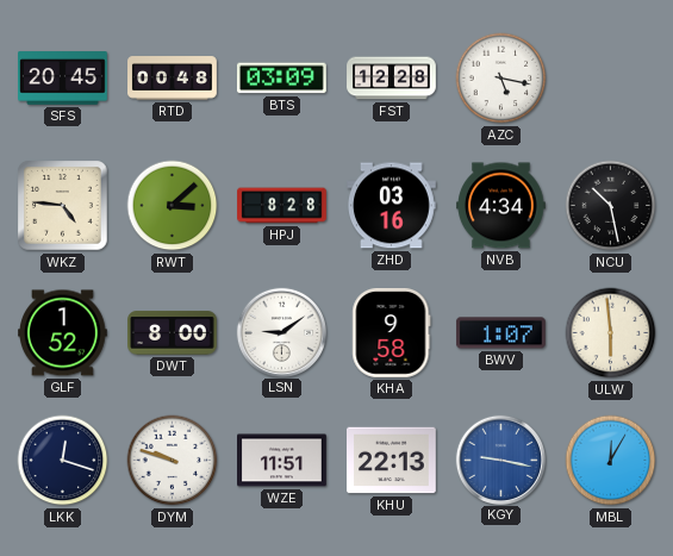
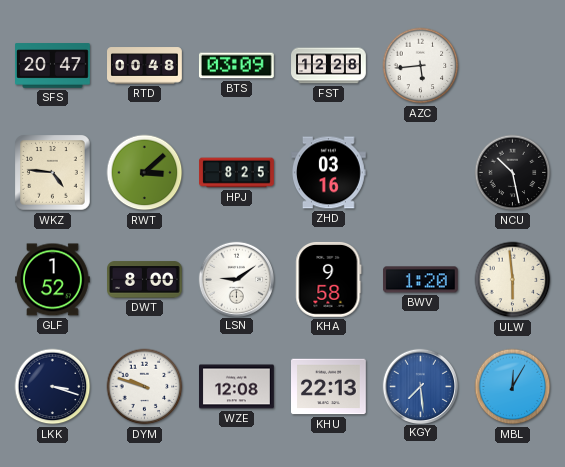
SFS: 20:45 -> 20:47 (53, 66)
AZC: 5:17 -> 5:44 (421, 66)
HPJ: 8:28 -> 8:25 (237, 173)
NVB: 4:34 -> none (501, 206)
BWV: 1:07 -> 1:20 (421, 280)
LKK: 12:18 -> 3:18 (53, 387)
WZE: 11:51 -> 12:08 (237, 387)
KGY: 9:17 -> 7:29 (420, 386)
